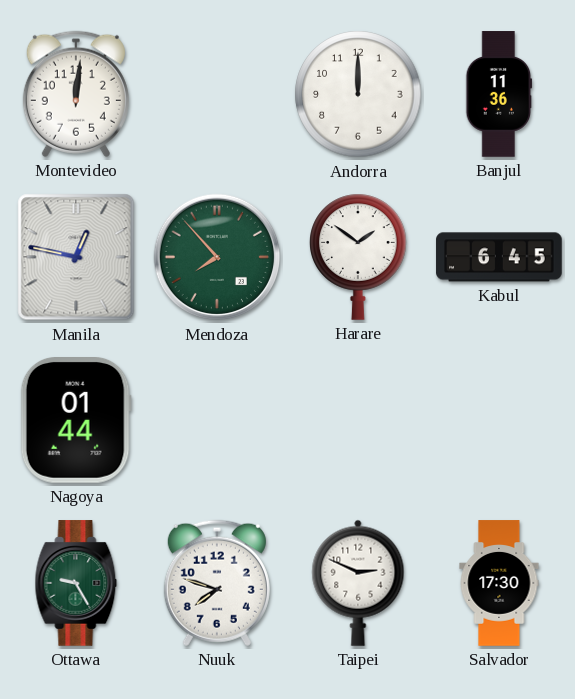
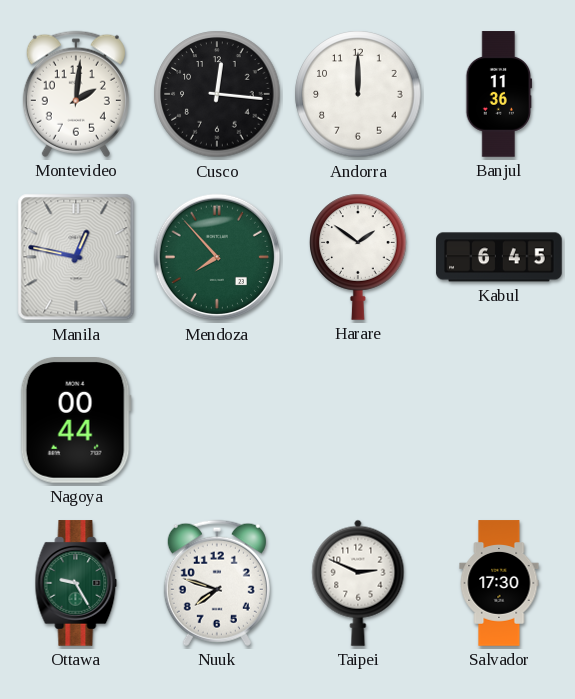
Montevideo: 12:01 -> 2:01 (76, 94)
Cusco: none -> 12:16 (217, 94)
Nagoya: 01:44 -> 00:44 (76, 421)
